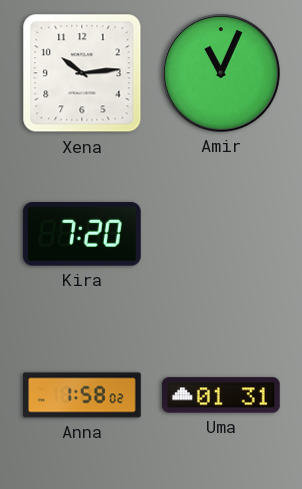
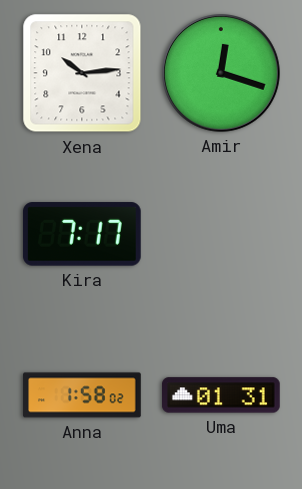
Amir: 11:04 -> 12:18 (222, 74)
Kira: 7:20 -> 7:17 (82, 234)
